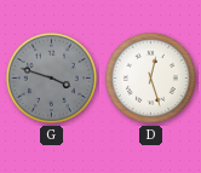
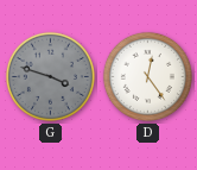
D: 12:27 -> 12:24 (147, 76)
